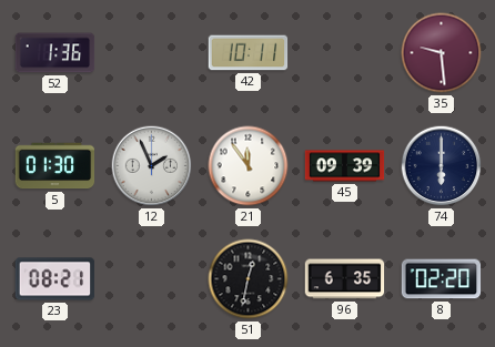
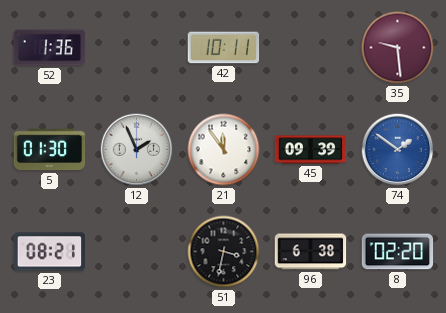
74: 6:00 -> 1:51 (398, 150)
74 dial: navy -> blue (398, 150)
51: 12:32 -> 3:32 (224, 252)
96: 6:35 -> 6:38 (311, 252)
